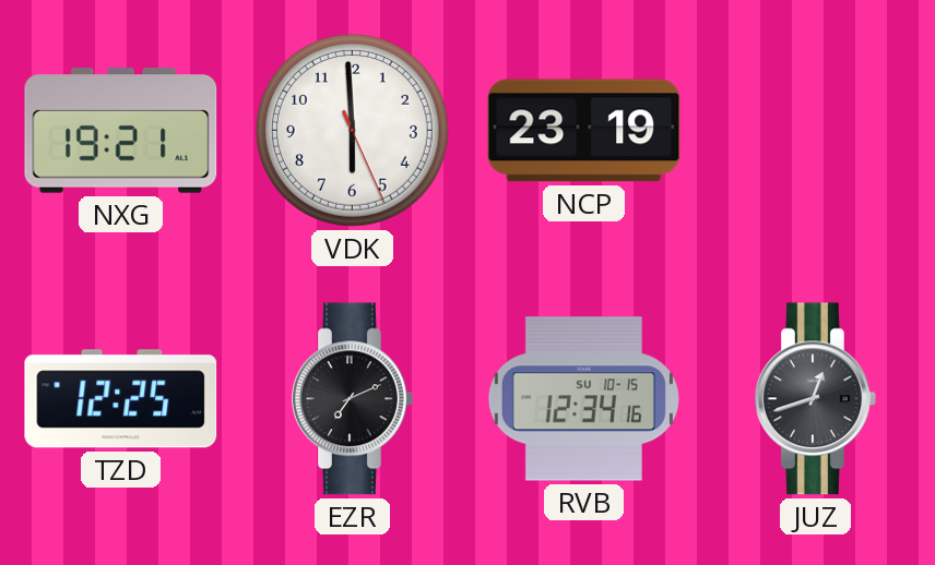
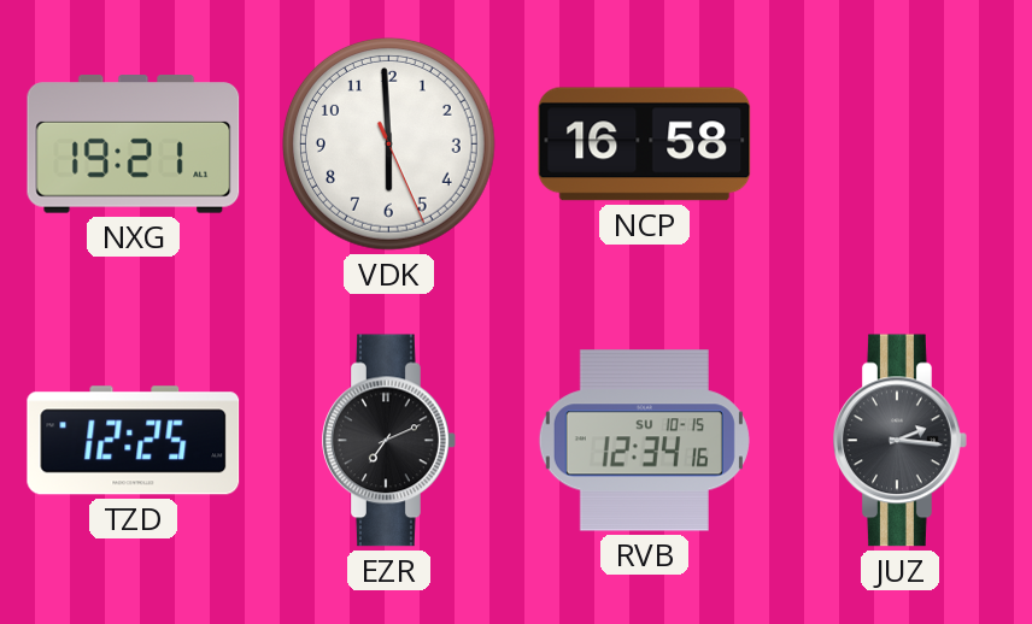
NCP: 23:19 -> 16:58 (645, 145)
JUZ: 12:42 -> 2:16 (901, 441)
